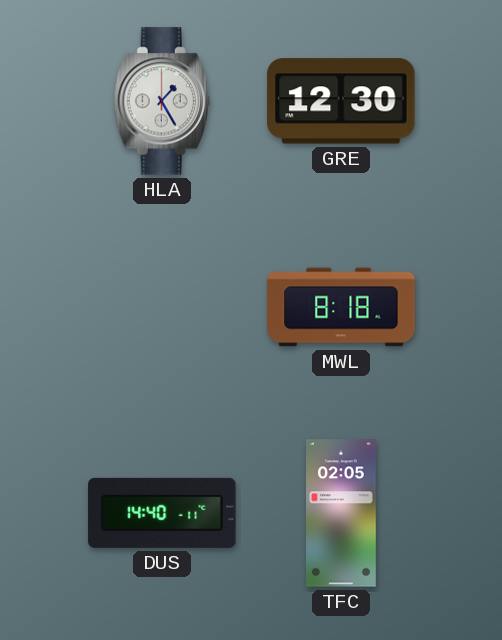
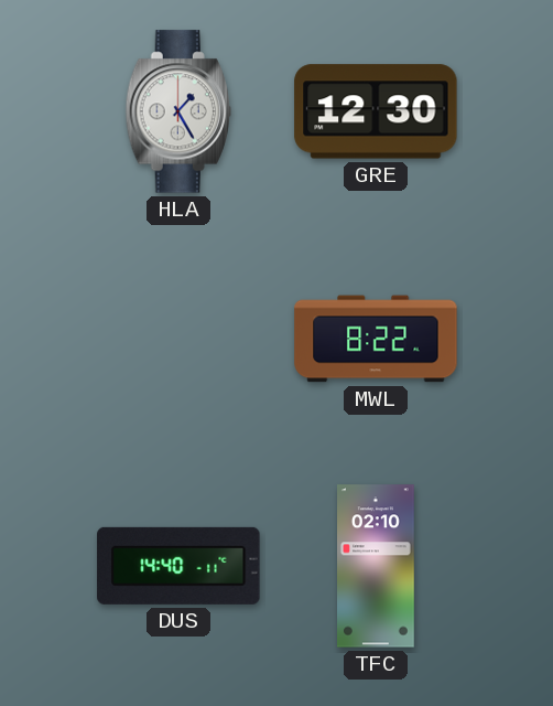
MWL: 8:18 -> 8:22 (376, 339)
TFC: 02:05 -> 02:10 (377, 566)
